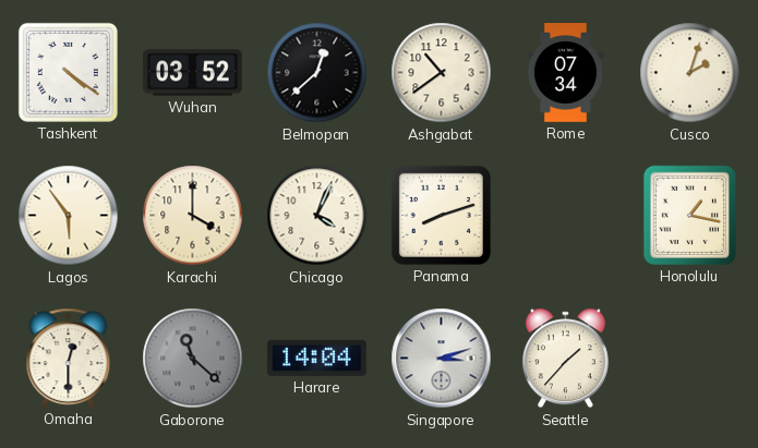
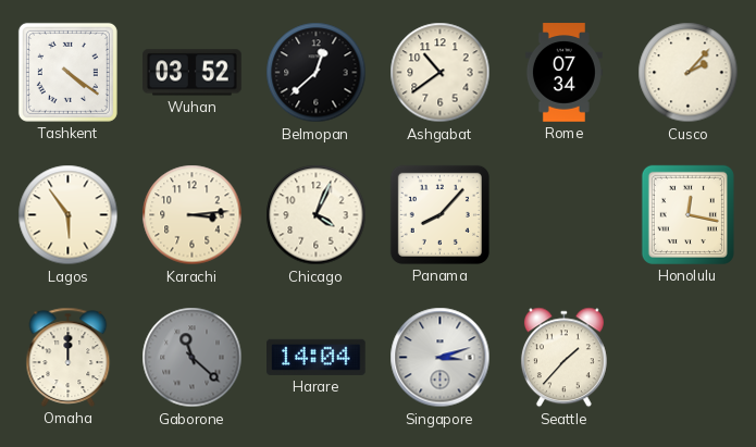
Cusco: 2:03 -> 2:07 (689, 73)
Karachi: 4:00 -> 3:14 (193, 215)
Panama: 8:12 -> 8:07 (439, 214)
Honolulu: 1:17 -> 12:17 (687, 214)
Omaha: 12:30 -> 12:00 (69, 357)
